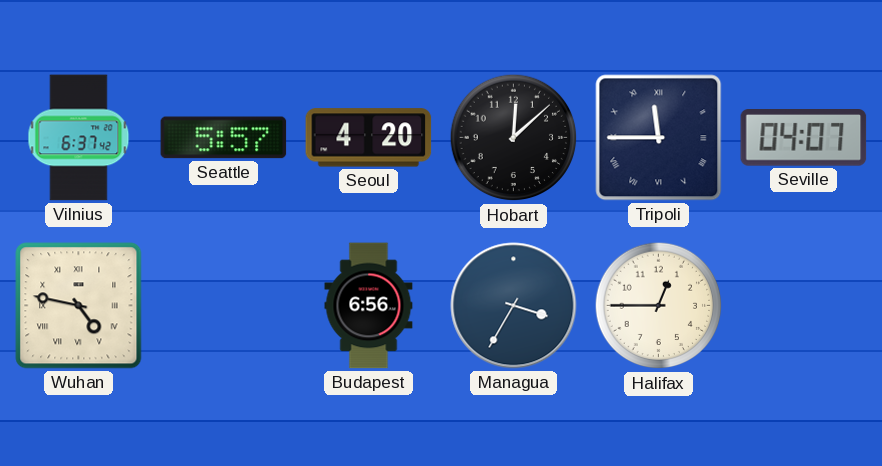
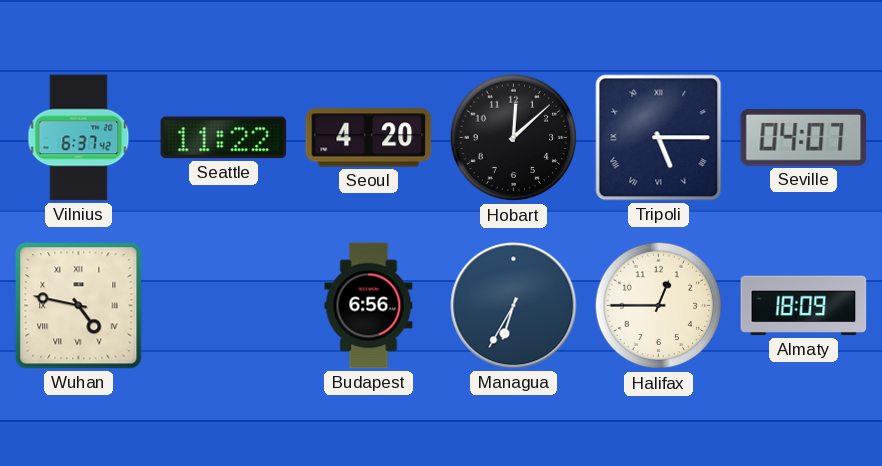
Seattle: 5:57 -> 11:22 (224, 138)
Tripoli: 11:45 -> 5:15 (659, 138)
Managua: 3:35 -> 6:35 (514, 306)
Almaty: none -> 18:09 (804, 306)
